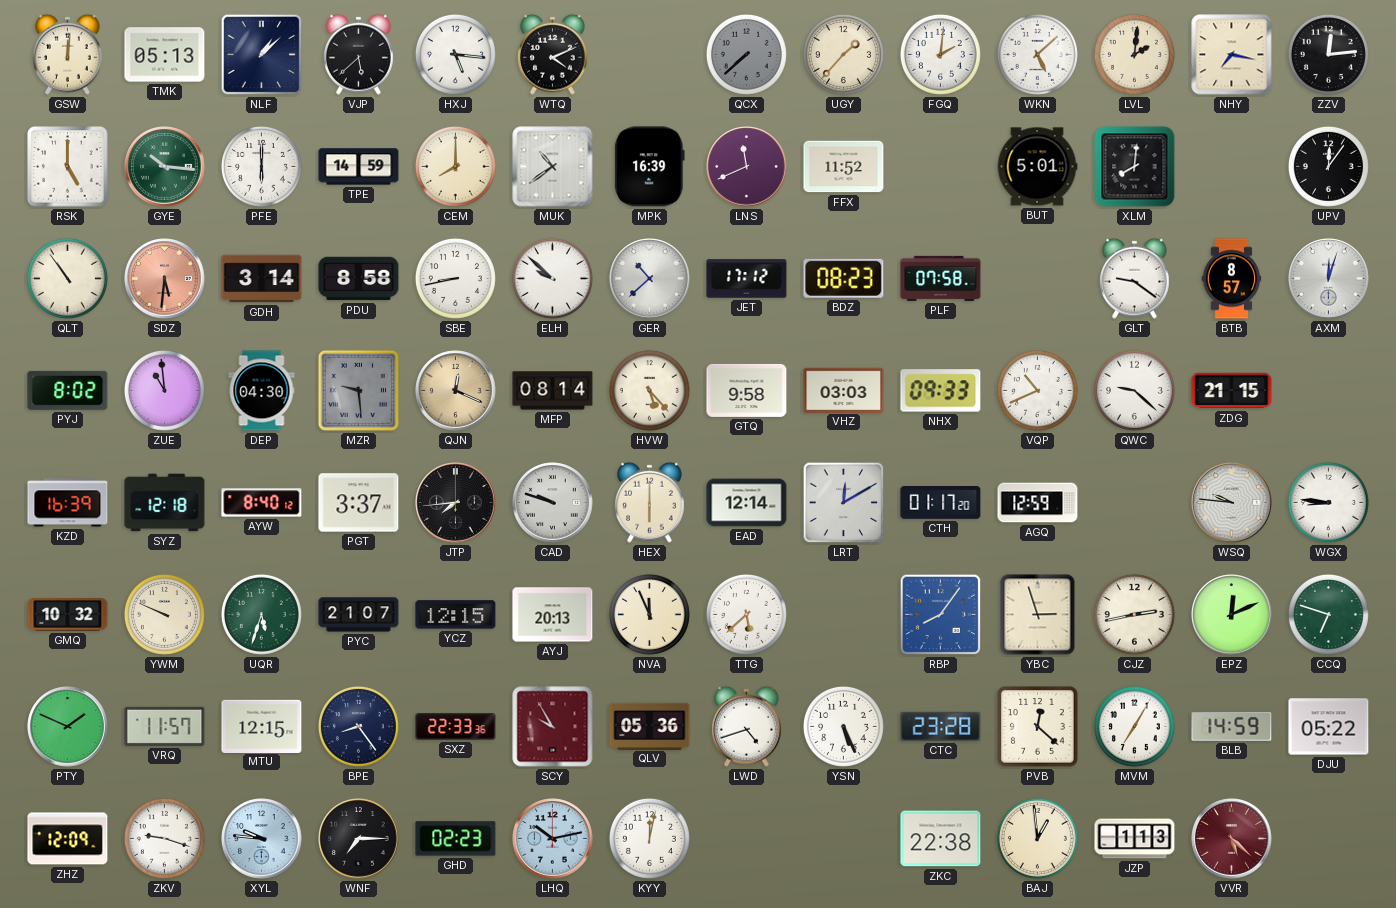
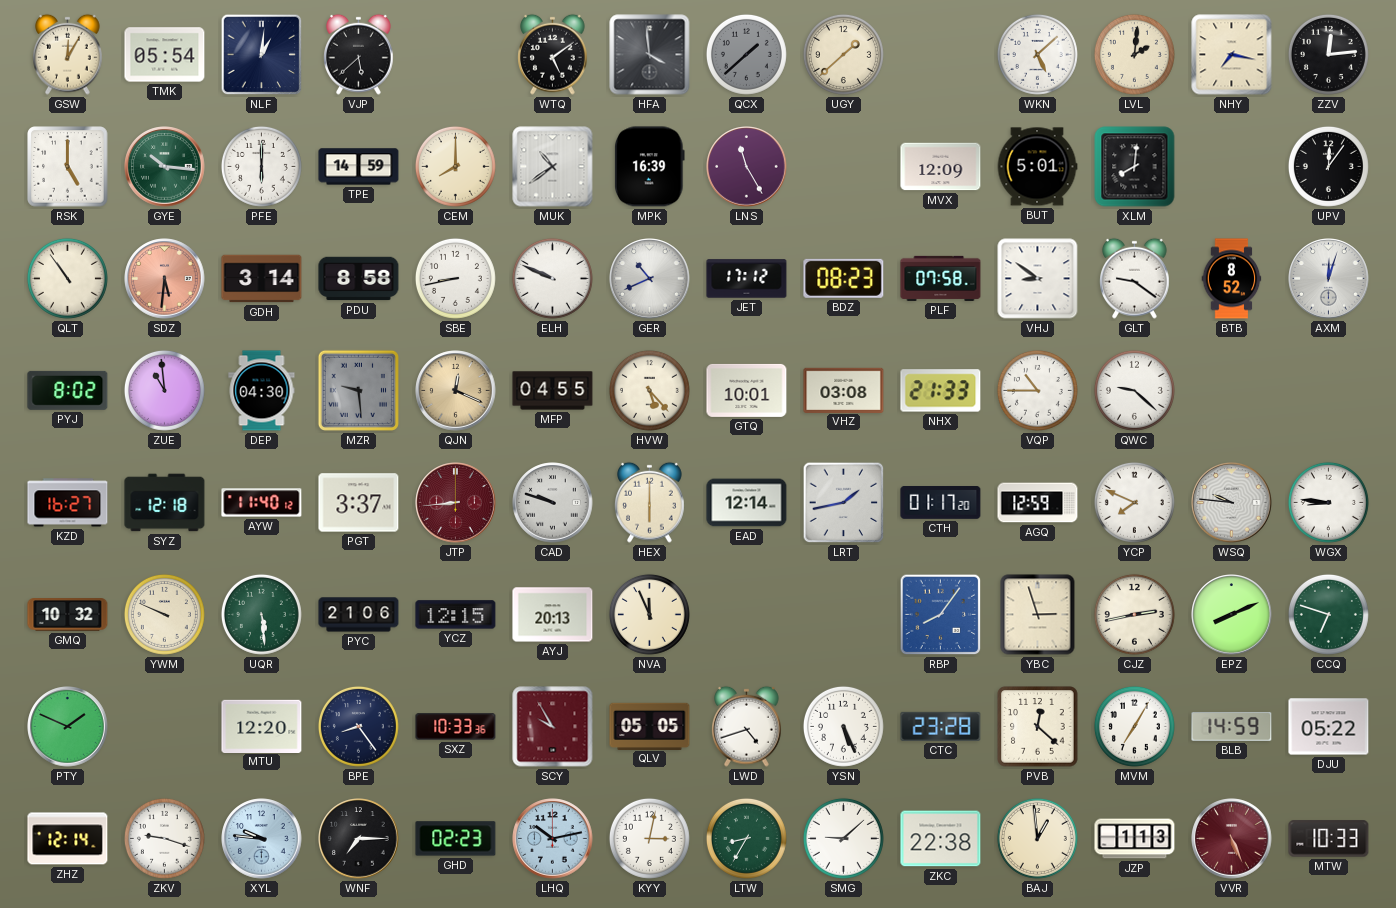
GSW: 12:01 -> 12:05 (68, 54)
TMK: 05:13 -> 05:54 (165, 55)
NLF: 1:08 -> 1:01 (262, 55)
HXJ: 5:16 -> none (455, 54)
WTQ: 4:11 -> 5:09 (553, 54)
HFA: none -> 3:59 (650, 55)
QCX: 7:38 -> 1:38 (746, 54)
UGY: 1:37 -> 1:38 (843, 54)
FGQ: 2:01 -> none (940, 54)
LNS: 11:41 -> 11:25 (747, 167)
FFX: 11:52 -> none (844, 167)
MVX: none -> 12:09 (941, 167)
ELH: 9:52 -> 9:49 (552, 278)
GER: 10:38 -> 10:41 (650, 279)
VHJ: none -> 8:51 (1038, 279)
BTB: 8:57 -> 8:52 (1232, 279)
MFP: 08:14 -> 04:55 (553, 391)
GTQ: 9:58 -> 10:01 (747, 390)
VHZ: 03:03 -> 03:08 (844, 390)
NHX: 09:33 -> 21:33 (941, 391)
VQP: 10:41 -> 10:45 (1037, 390)
ZDG: 21:15 -> none (1232, 391)
KZD: 16:39 -> 16:27 (68, 503)
AYW: 8:40 -> 11:40 (262, 503)
JTP: 7:44 -> 8:44 (456, 503)
JTP dial: black -> burgundy (456, 503)
LRT: 12:10 -> 1:43 (844, 503)
YCP: none -> 7:49 (1134, 502)
UQR: 5:33 -> 5:29 (261, 614)
PYC: 21:07 -> 21:06 (359, 615)
TTG: 5:38 -> none (746, 614)
EPZ: 12:11 -> 8:11 (1232, 615)
VRQ: 11:57 -> none (165, 726)
MTU: 12:15 -> 12:20 (262, 726)
SXZ: 22:33 -> 10:33 (456, 727)
QLV: 05:36 -> 05:05 (650, 726)
ZHZ: 12:09 -> 12:14 (68, 839)
KYY: 12:02 -> 3:02 (649, 838)
LTW: none -> 8:35 (746, 838)
SMG: none -> 9:08 (843, 838)
VVR: 5:22 -> 5:26 (1232, 839)
MTW: none -> 10:33 (1329, 839)
